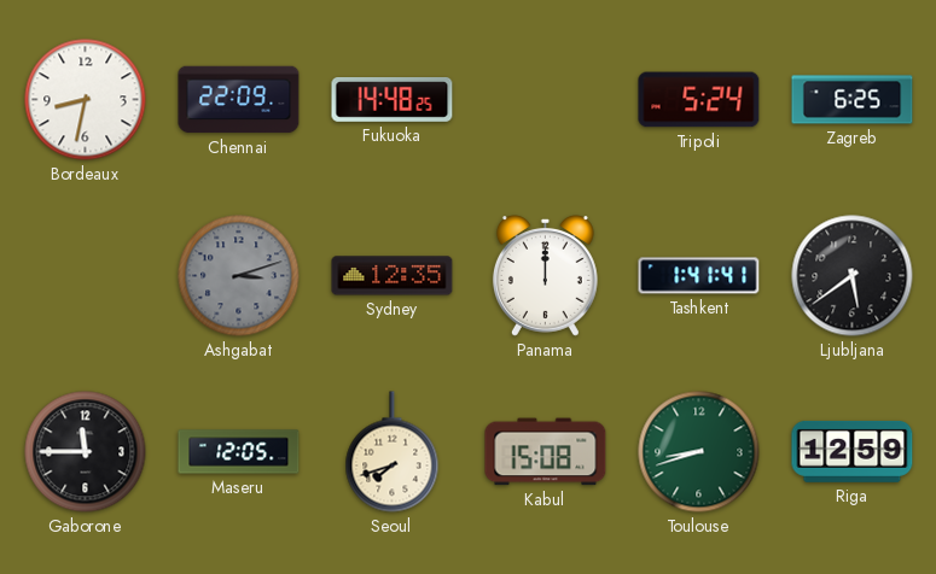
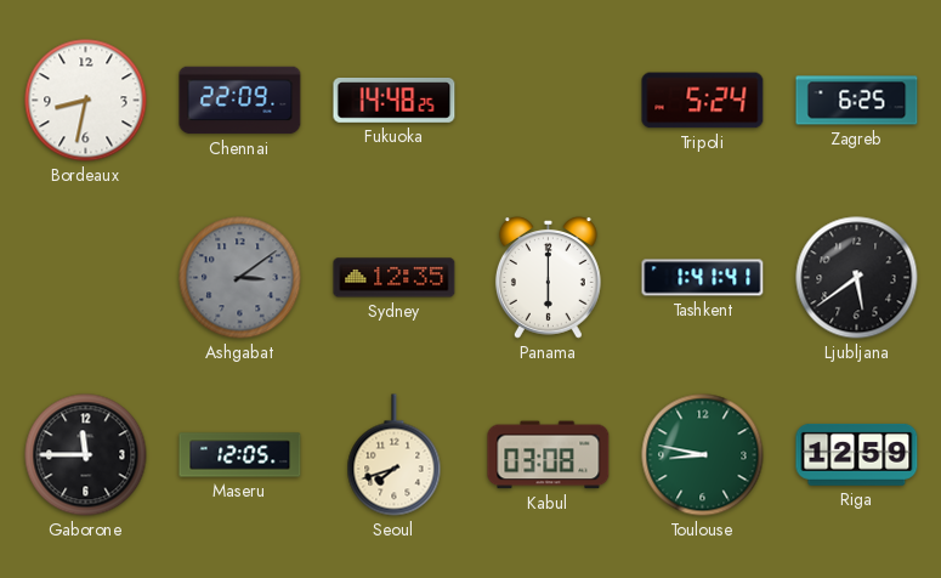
Ashgabat: 3:12 -> 3:09 (240, 278)
Panama: 12:00 -> 6:00 (548, 278)
Kabul: 15:08 -> 03:08 (549, 455)
Toulouse: 8:42 -> 8:47 (703, 455)
